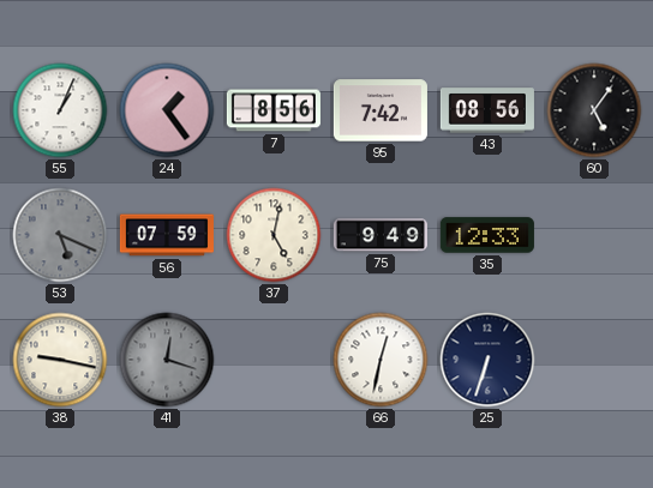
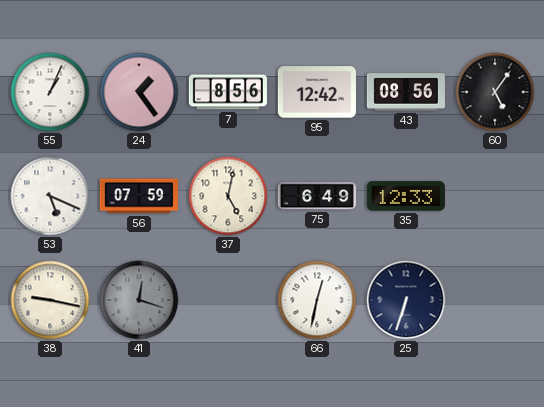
95: 7:42 -> 12:42 (317, 92)
53 dial: grey -> white (50, 196)
75: 9:49 -> 6:49 (317, 196)
